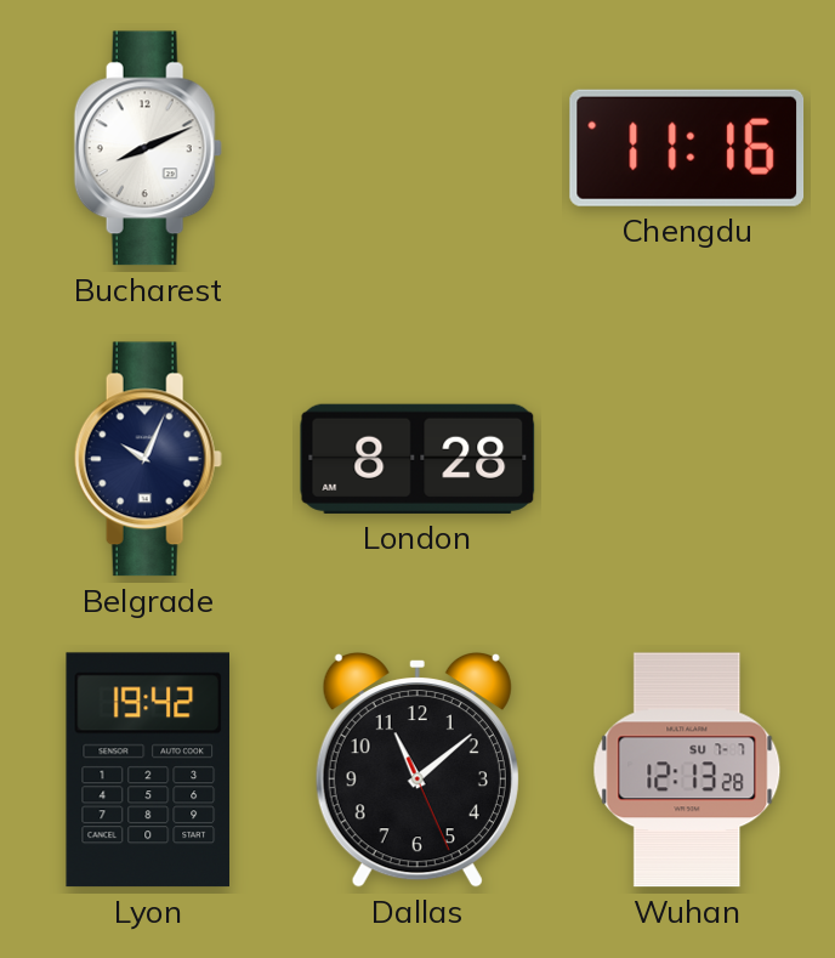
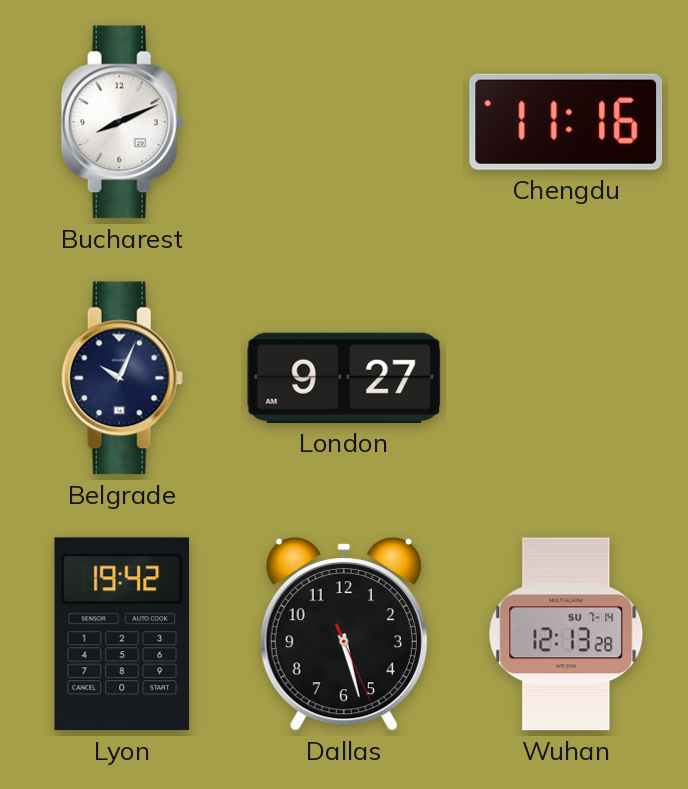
London: 8:28 -> 9:27 (344, 378)
Dallas: 11:08 -> 5:27 (344, 635)
Wuhan date: SU 7-7 -> SU 7-14 (566, 634)
